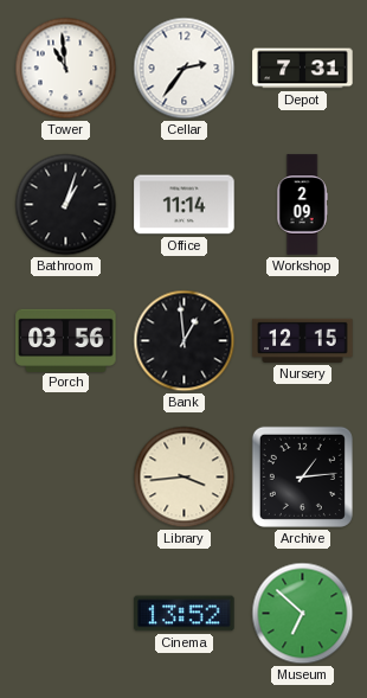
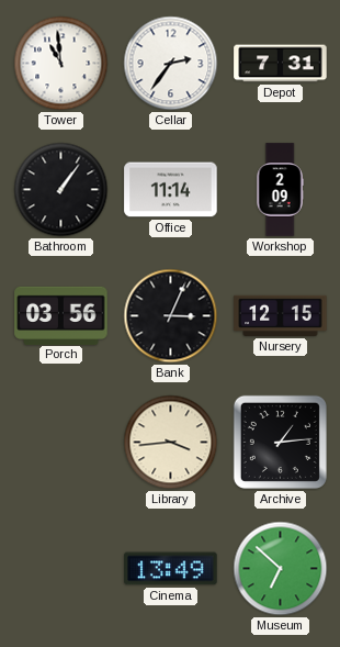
Bathroom: 1:03 -> 1:06 (61, 190)
Bank: 12:59 -> 3:04 (171, 316)
Cinema: 13:52 -> 13:49 (171, 569)
